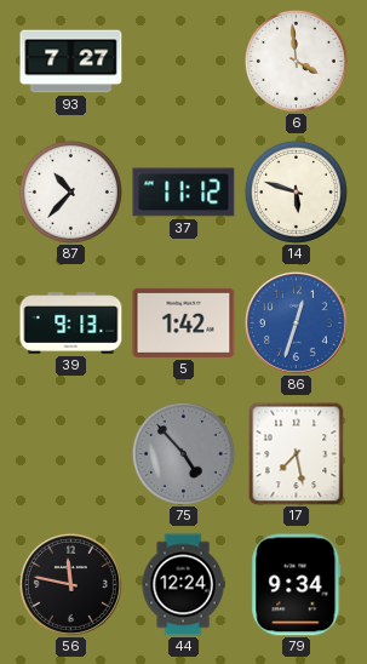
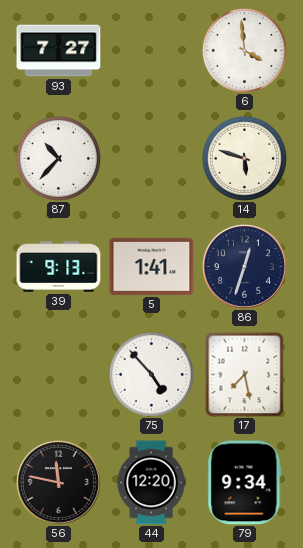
37: 11:12 -> none (184, 193)
5: 1:42 -> 1:41 (152, 266)
86 dial: blue -> navy (244, 266)
75 dial: grey -> white (151, 374)
44: 12:24 -> 12:20 (151, 483)
